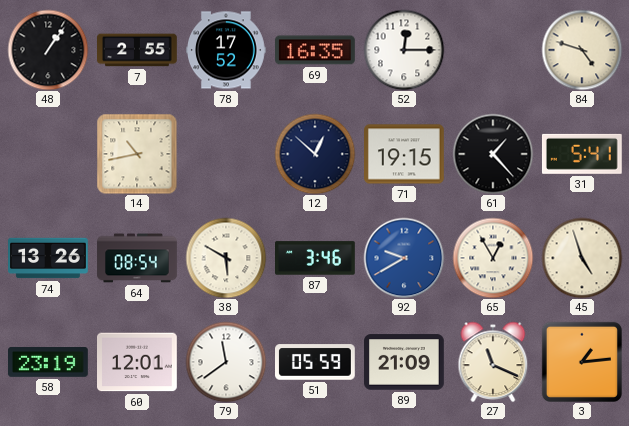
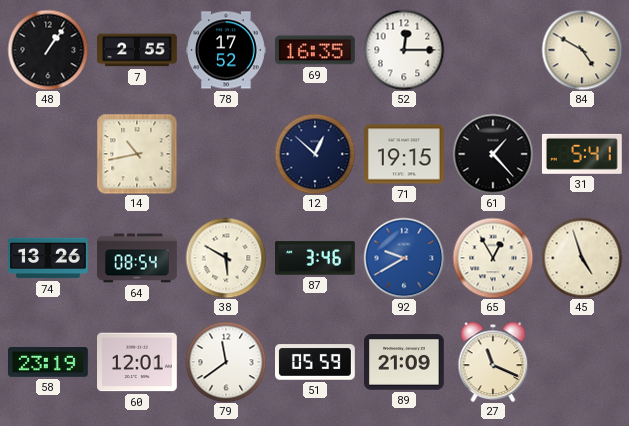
84: 4:48 -> 4:50 (582, 50)
3: 1:14 -> none (582, 362)
